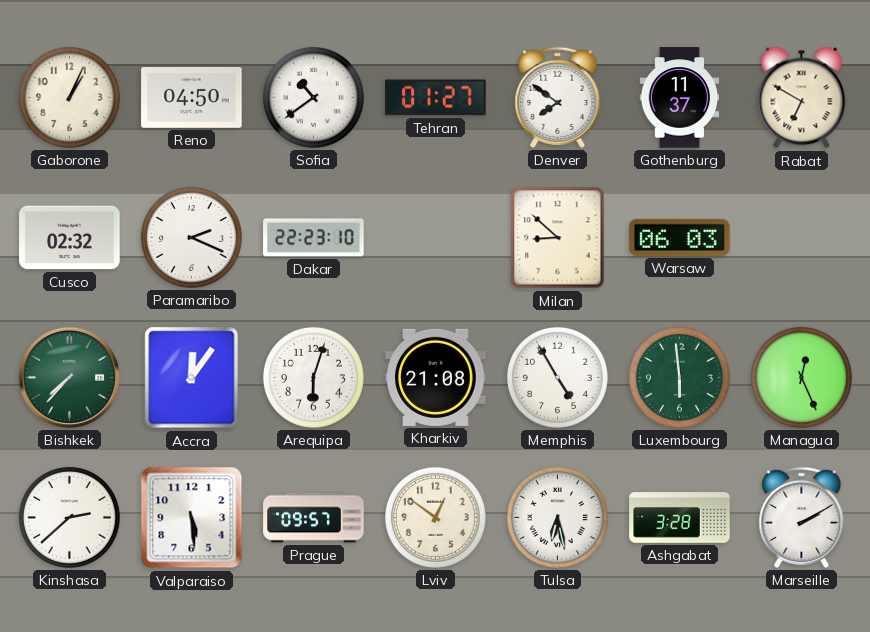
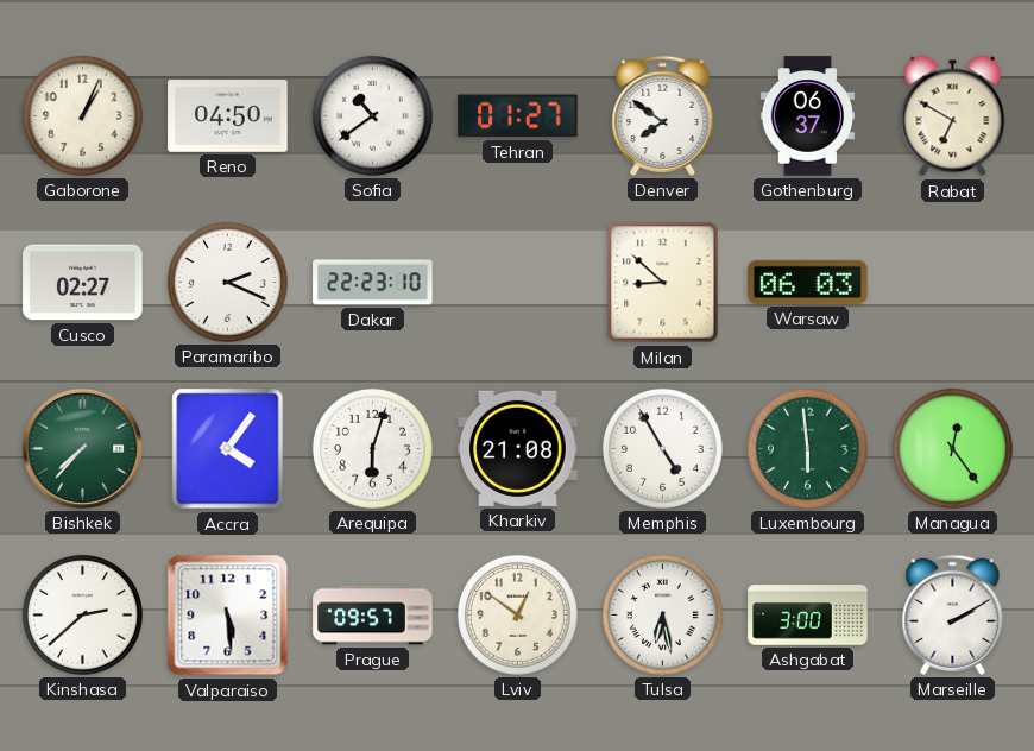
Gothenburg: 11:37 -> 06:37 (808, 116)
Cusco: 02:32 -> 02:27 (83, 283)
Accra: 12:06 -> 4:06 (228, 449)
Managua: 12:26 -> 12:24 (952, 448)
Ashgabat: 3:28 -> 3:00 (808, 616)
